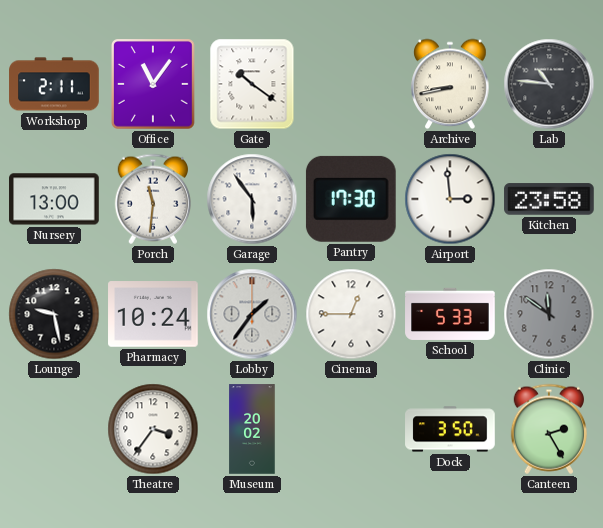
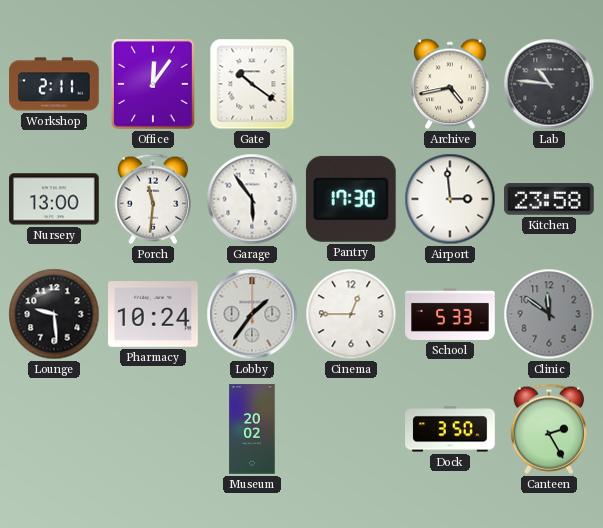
Office: 11:06 -> 12:06 (154, 85)
Archive: 8:43 -> 4:43 (450, 84)
Lounge: 9:28 -> 9:29 (54, 314)
Theatre: 3:36 -> none (153, 429)
